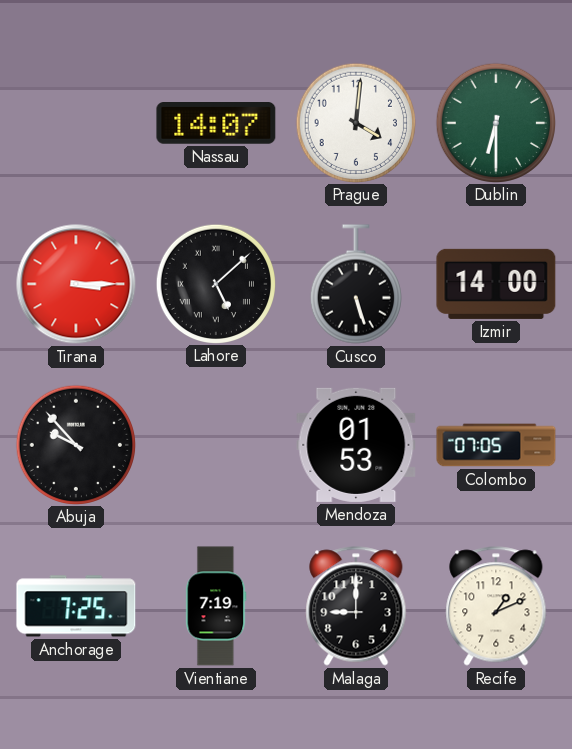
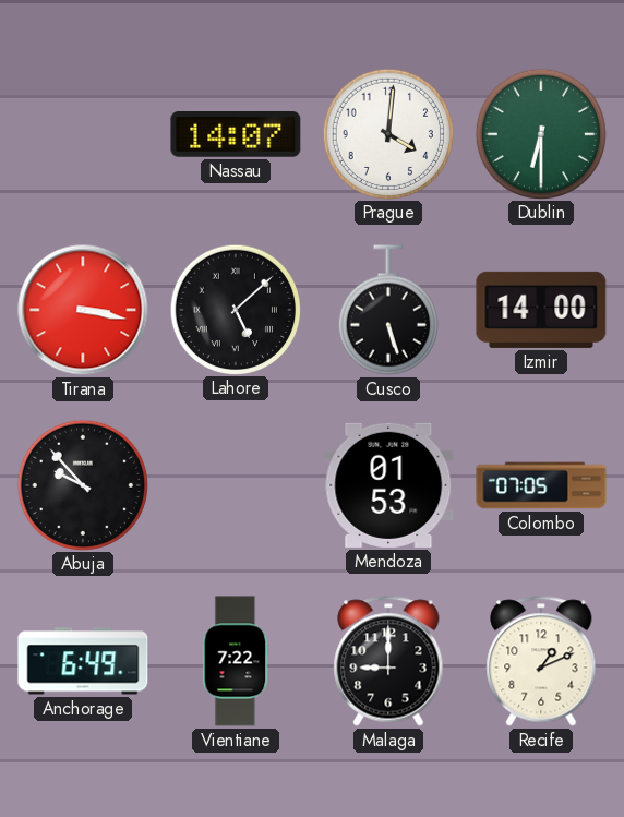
Tirana: 3:15 -> 3:17 (83, 310)
Anchorage: 7:25 -> 6:49 (83, 661)
Vientiane: 7:19 -> 7:22 (236, 661)
